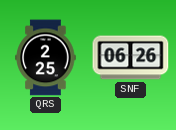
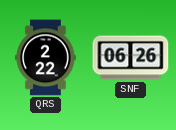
QRS: 2:25 -> 2:22 (46, 58)
